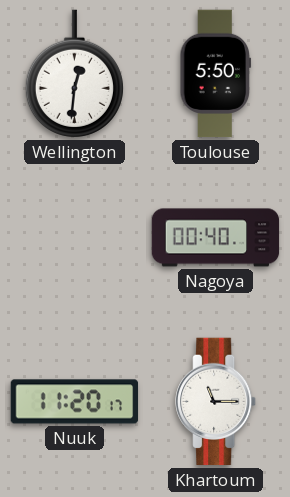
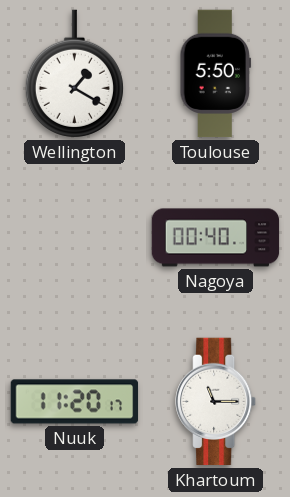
Wellington: 12:31 -> 1:20 (74, 74)
